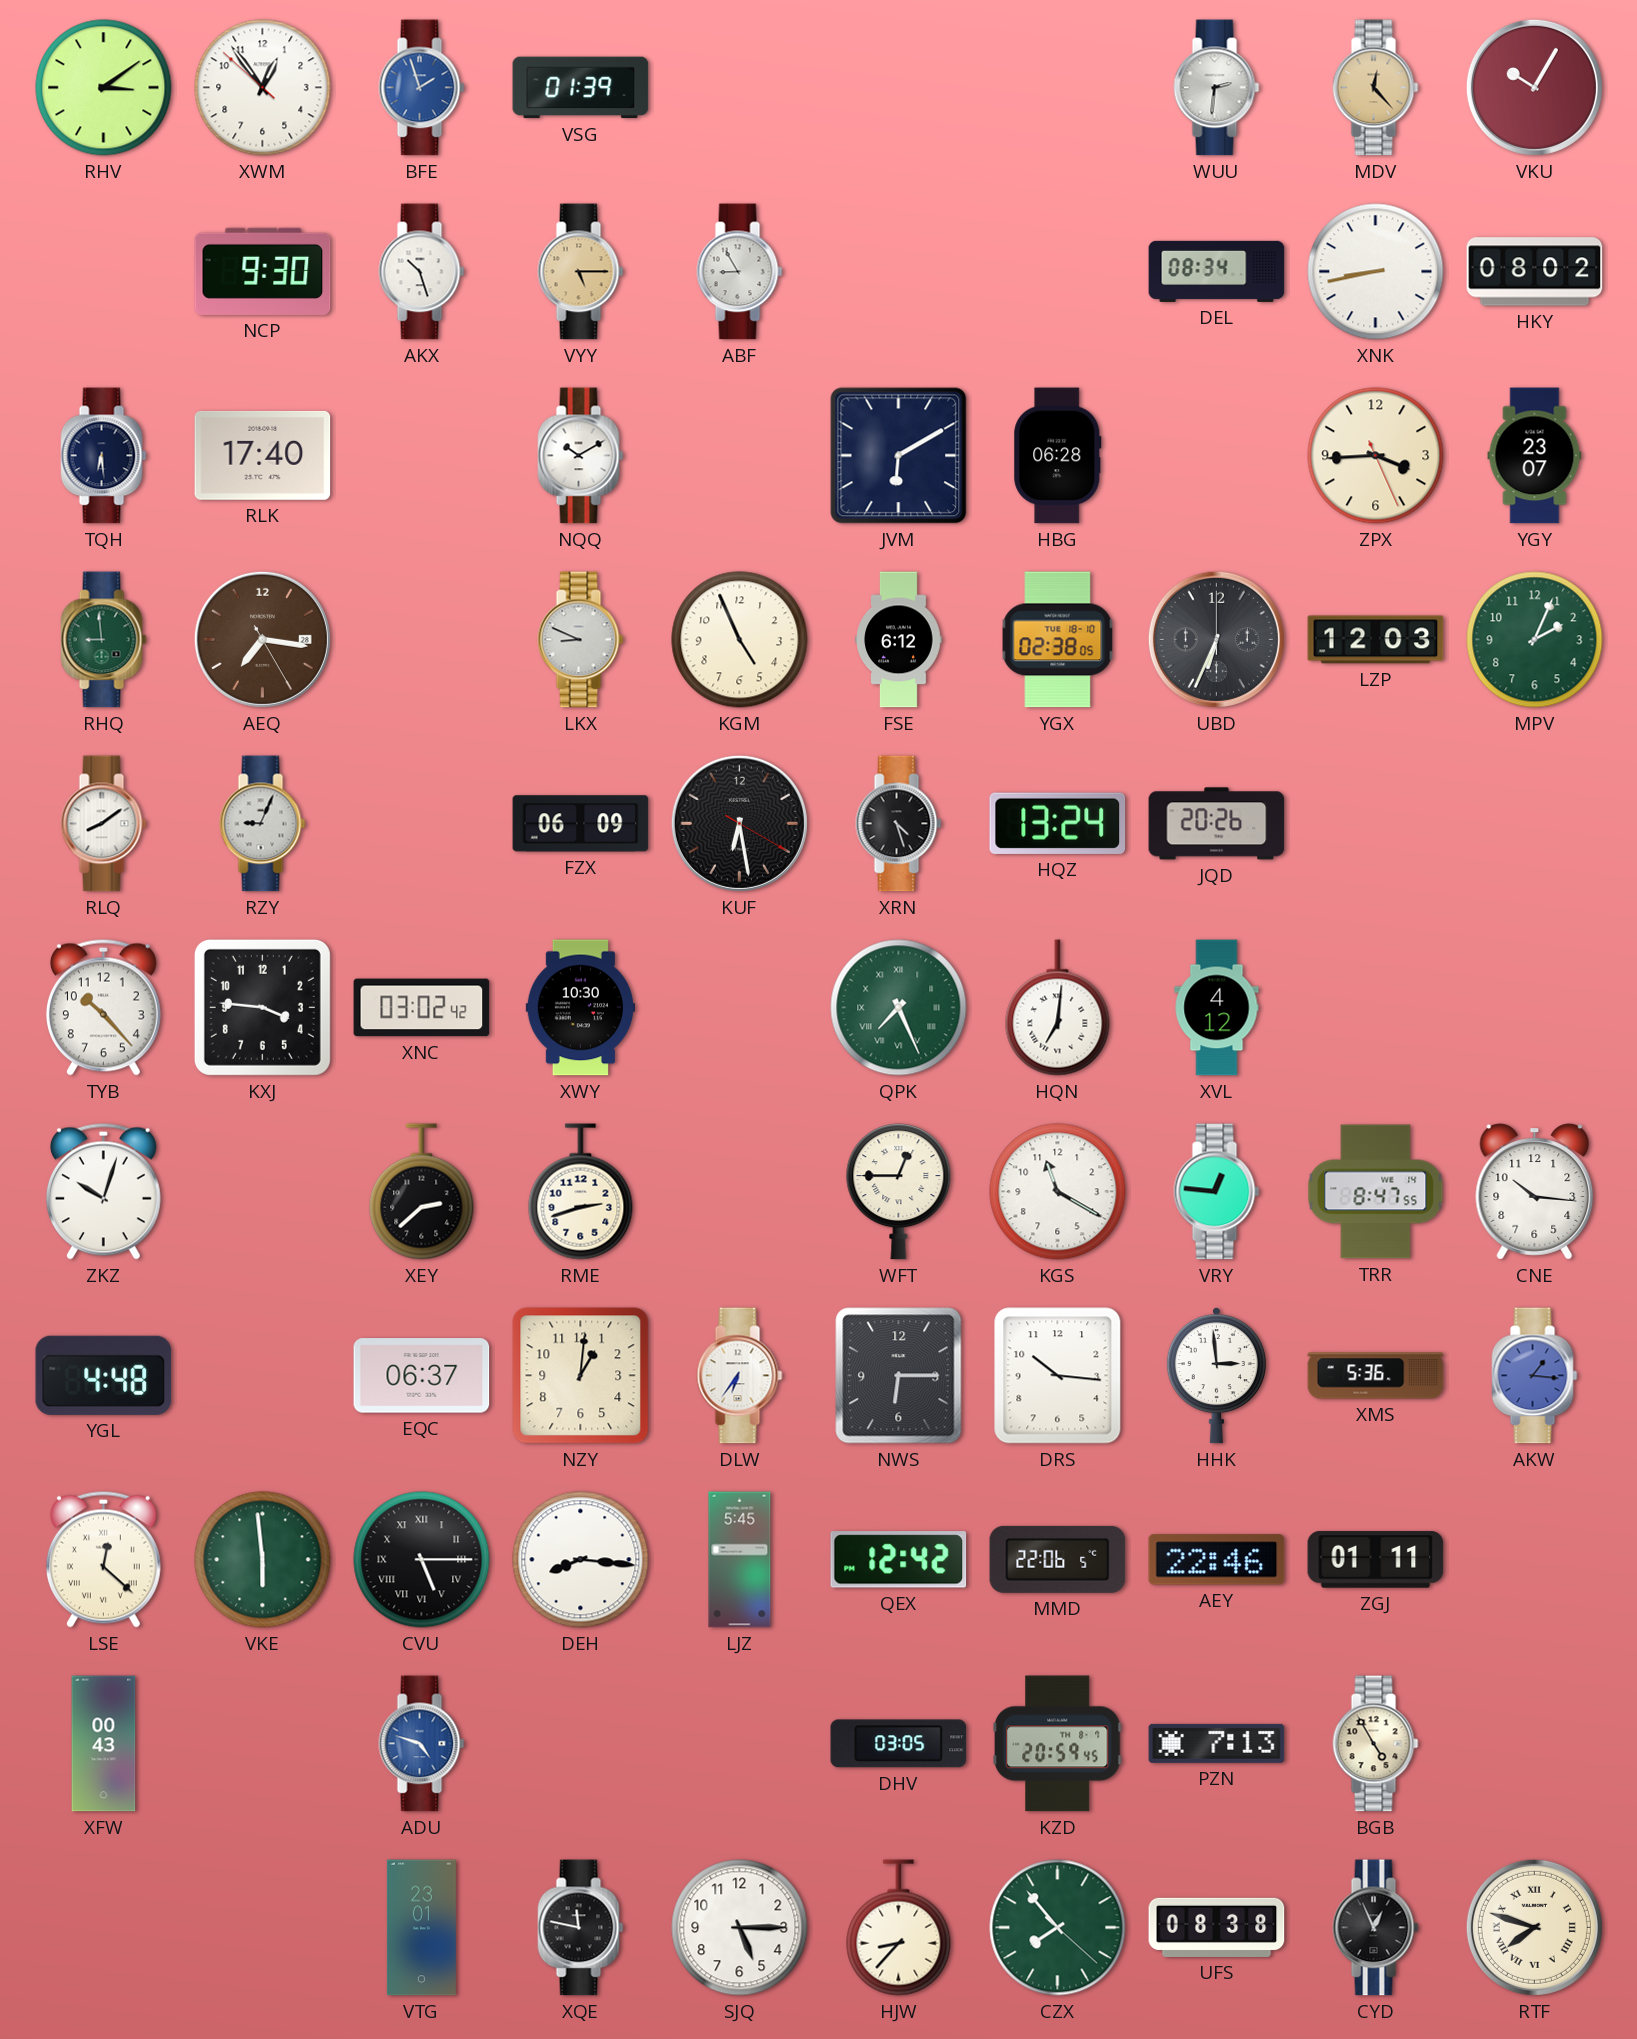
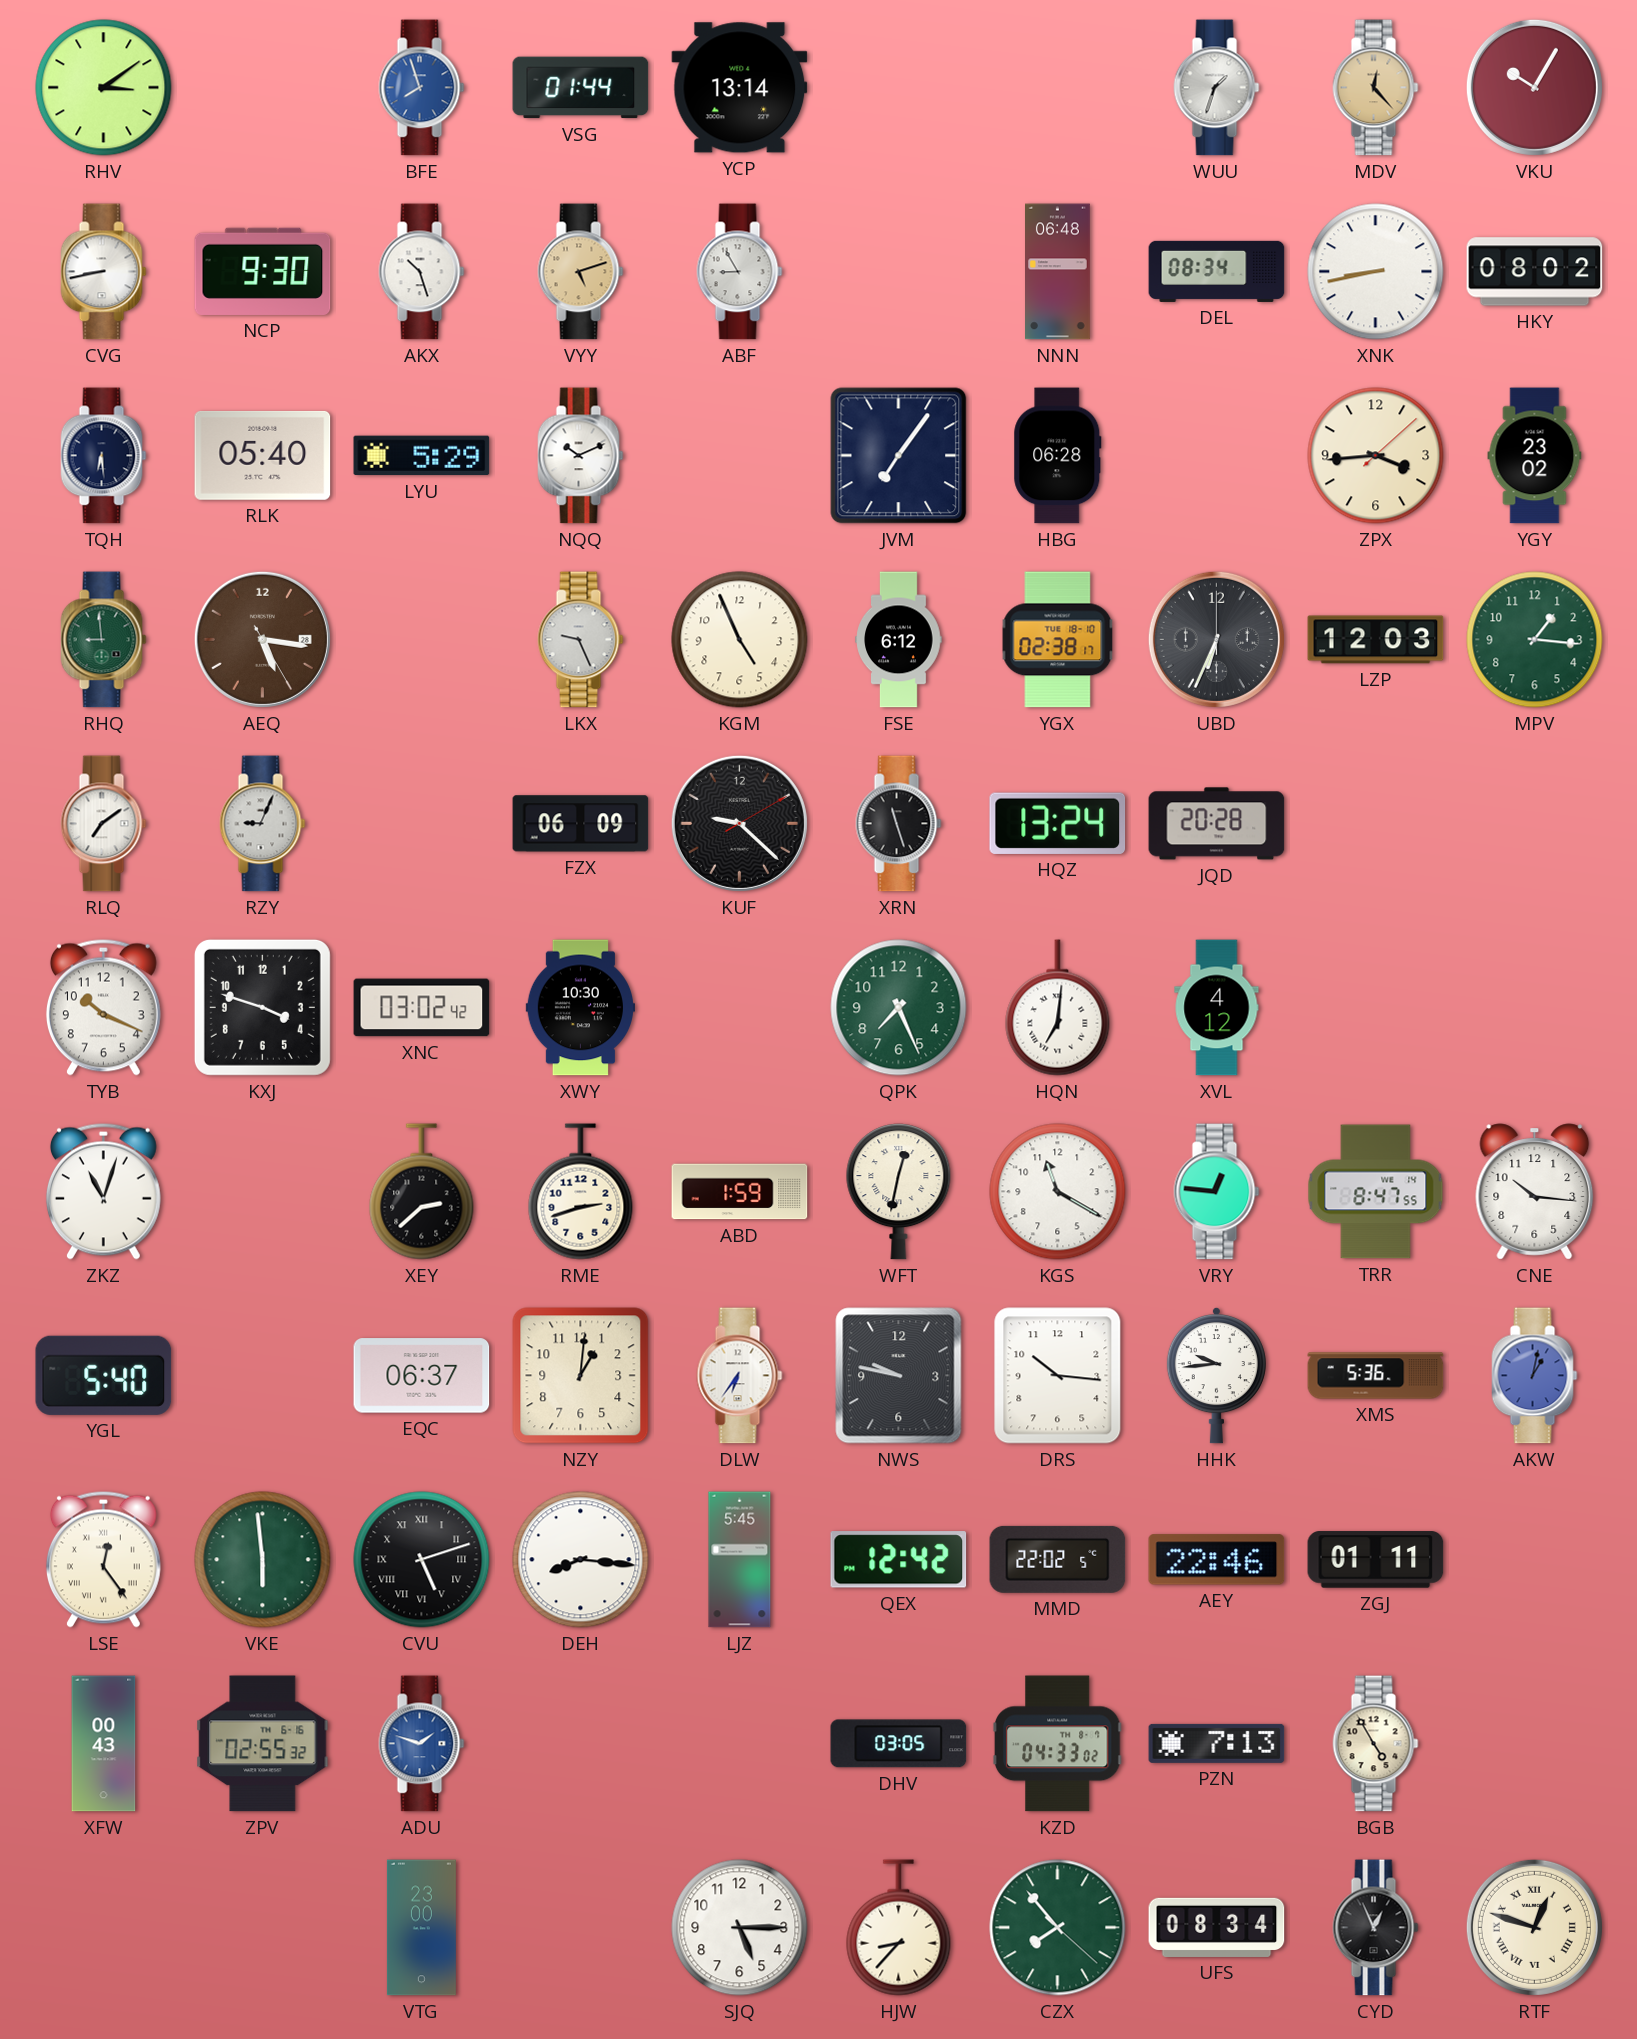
XWM: 12:53 -> none (263, 88)
BFE: 1:57 -> 7:57 (422, 88)
VSG: 01:39 -> 01:44 (581, 88)
YCP: none -> 13:14 (740, 88)
WUU: 2:31 -> 1:33 (1217, 88)
CVG: none -> 8:43 (104, 272)
VYY: 5:15 -> 5:12 (581, 272)
NNN: none -> 06:48 (1058, 272)
RLK: 17:40 -> 05:40 (263, 455)
LYU: none -> 5:29 (422, 456)
NQQ: 10:10 -> 10:11 (581, 456)
JVM: 6:10 -> 7:06 (899, 456)
ZPX: 3:44:26 -> 3:44:08 (1376, 456)
YGY: 23:07 -> 23:02 (1535, 456)
AEQ: 7:16 -> 5:16 (262, 639)
LKX: 8:49 -> 9:26 (581, 640)
YGX: 02:38:05 -> 02:38:17 (1058, 640)
MPV: 2:04 -> 1:16 (1535, 640)
RLQ: 8:09 -> 7:09 (104, 824)
KUF: 6:28 -> 9:22 (739, 823)
XRN: 4:27 -> 11:27 (899, 824)
JQD: 20:26 -> 20:28 (1217, 824)
TYB: 10:23 -> 10:19 (103, 1007)
KXJ: 3:46 -> 3:48 (262, 1007)
QPK numerals: Roman -> Arabic (899, 1008)
ZKZ: 10:03 -> 11:03 (103, 1191)
ABD: none -> 1:59 (740, 1192)
WFT: 12:45 -> 12:32 (899, 1192)
YGL: 4:48 -> 5:40 (104, 1375)
NWS: 6:15 -> 9:47 (899, 1376)
HHK: 2:59 -> 9:44 (1216, 1375)
AKW: 1:16 -> 1:02 (1535, 1376)
LSE: 12:22 -> 12:24 (103, 1559)
CVU: 5:15 -> 5:12 (422, 1560)
MMD: 22:06 -> 22:02 (1058, 1559)
ZPV: none -> 02:55 (263, 1744)
ADU: 4:48 -> 1:48 (422, 1744)
KZD: 20:59 -> 04:33 (1057, 1744)
VTG: 23:01 -> 23:00 (421, 1928)
XQE: 11:47 -> none (581, 1928)
UFS: 08:38 -> 08:34 (1217, 1927)
RTF: 7:48 -> 12:48 (1534, 1927)
